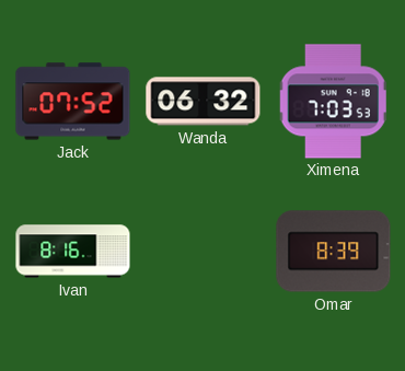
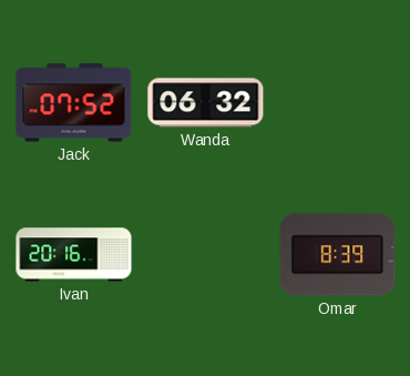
Ximena: 7:03 -> none (333, 102)
Ivan: 8:16 -> 20:16 (74, 255)
